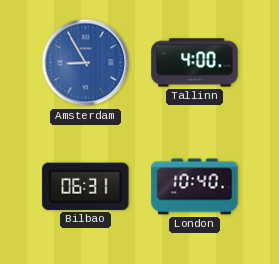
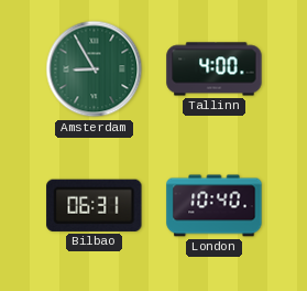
Amsterdam dial: blue -> green (95, 69)
